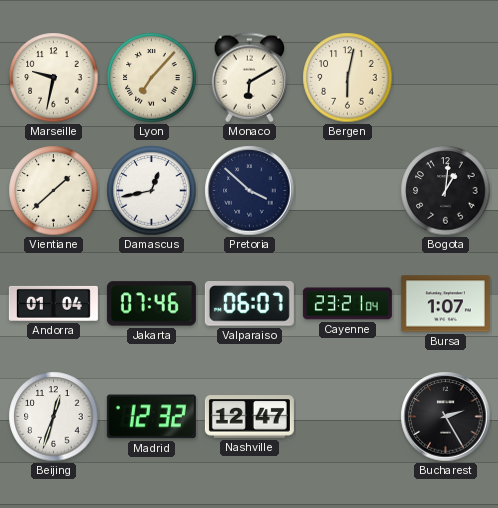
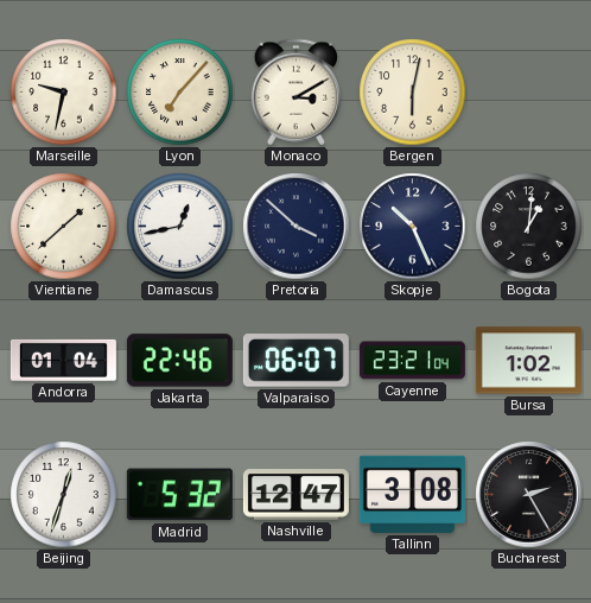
Monaco: 6:10 -> 3:10 (295, 93)
Skopje: none -> 10:26 (413, 227)
Jakarta: 07:46 -> 22:46 (179, 361)
Bursa: 1:07 -> 1:02 (528, 361)
Madrid: 12:32 -> 5:32 (179, 495)
Tallinn: none -> 3:08 (412, 494)
